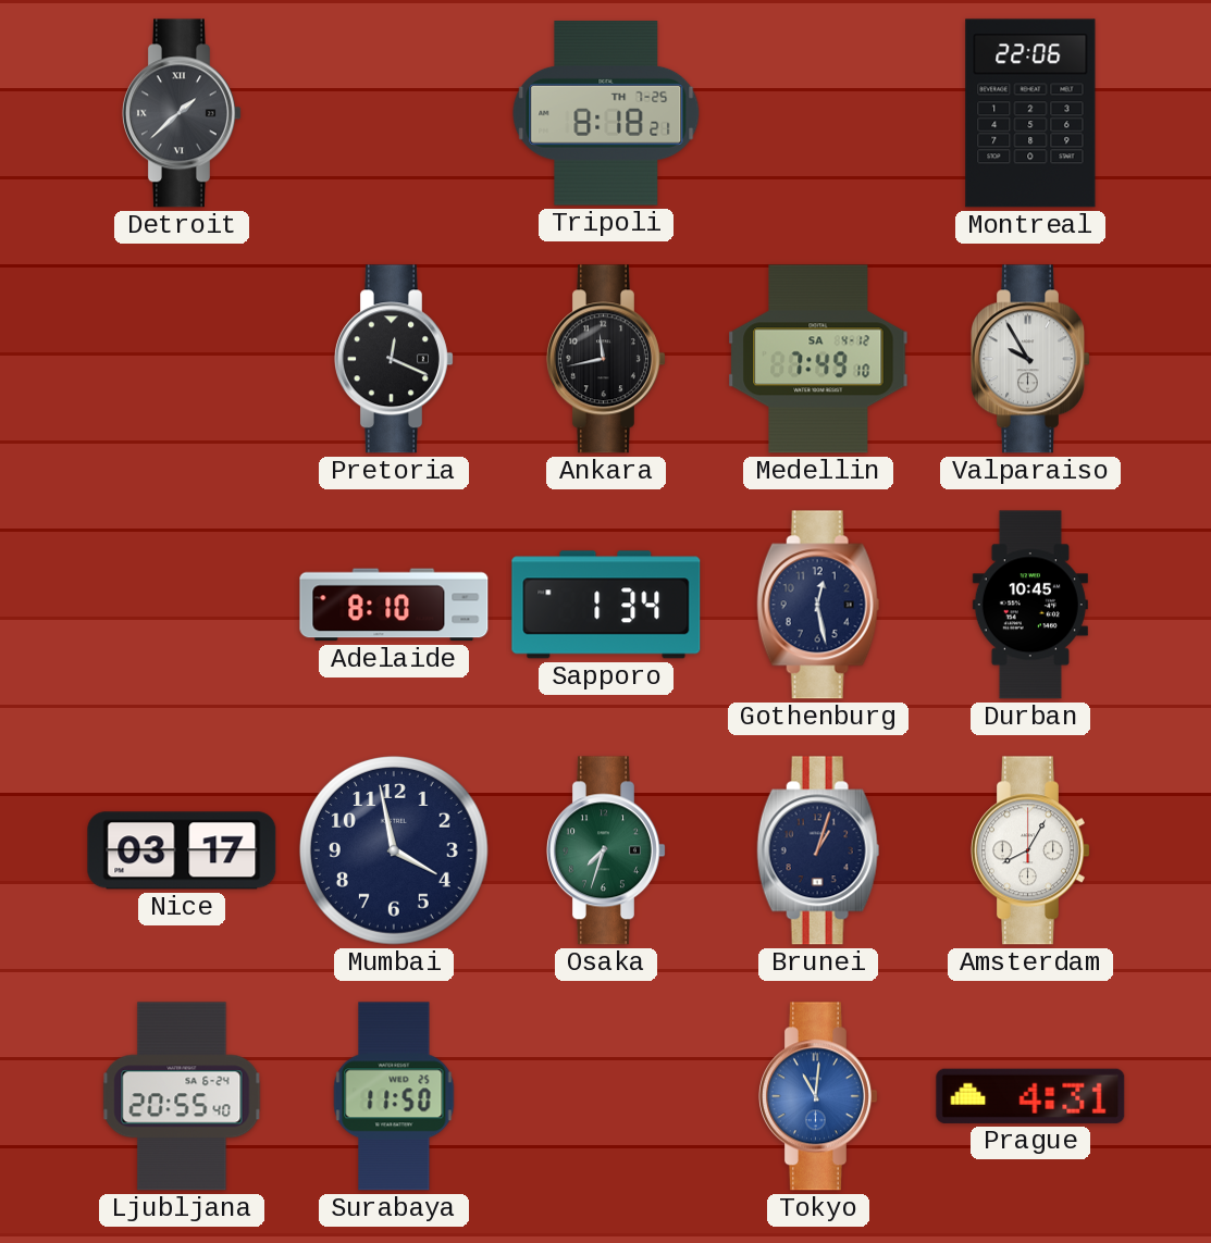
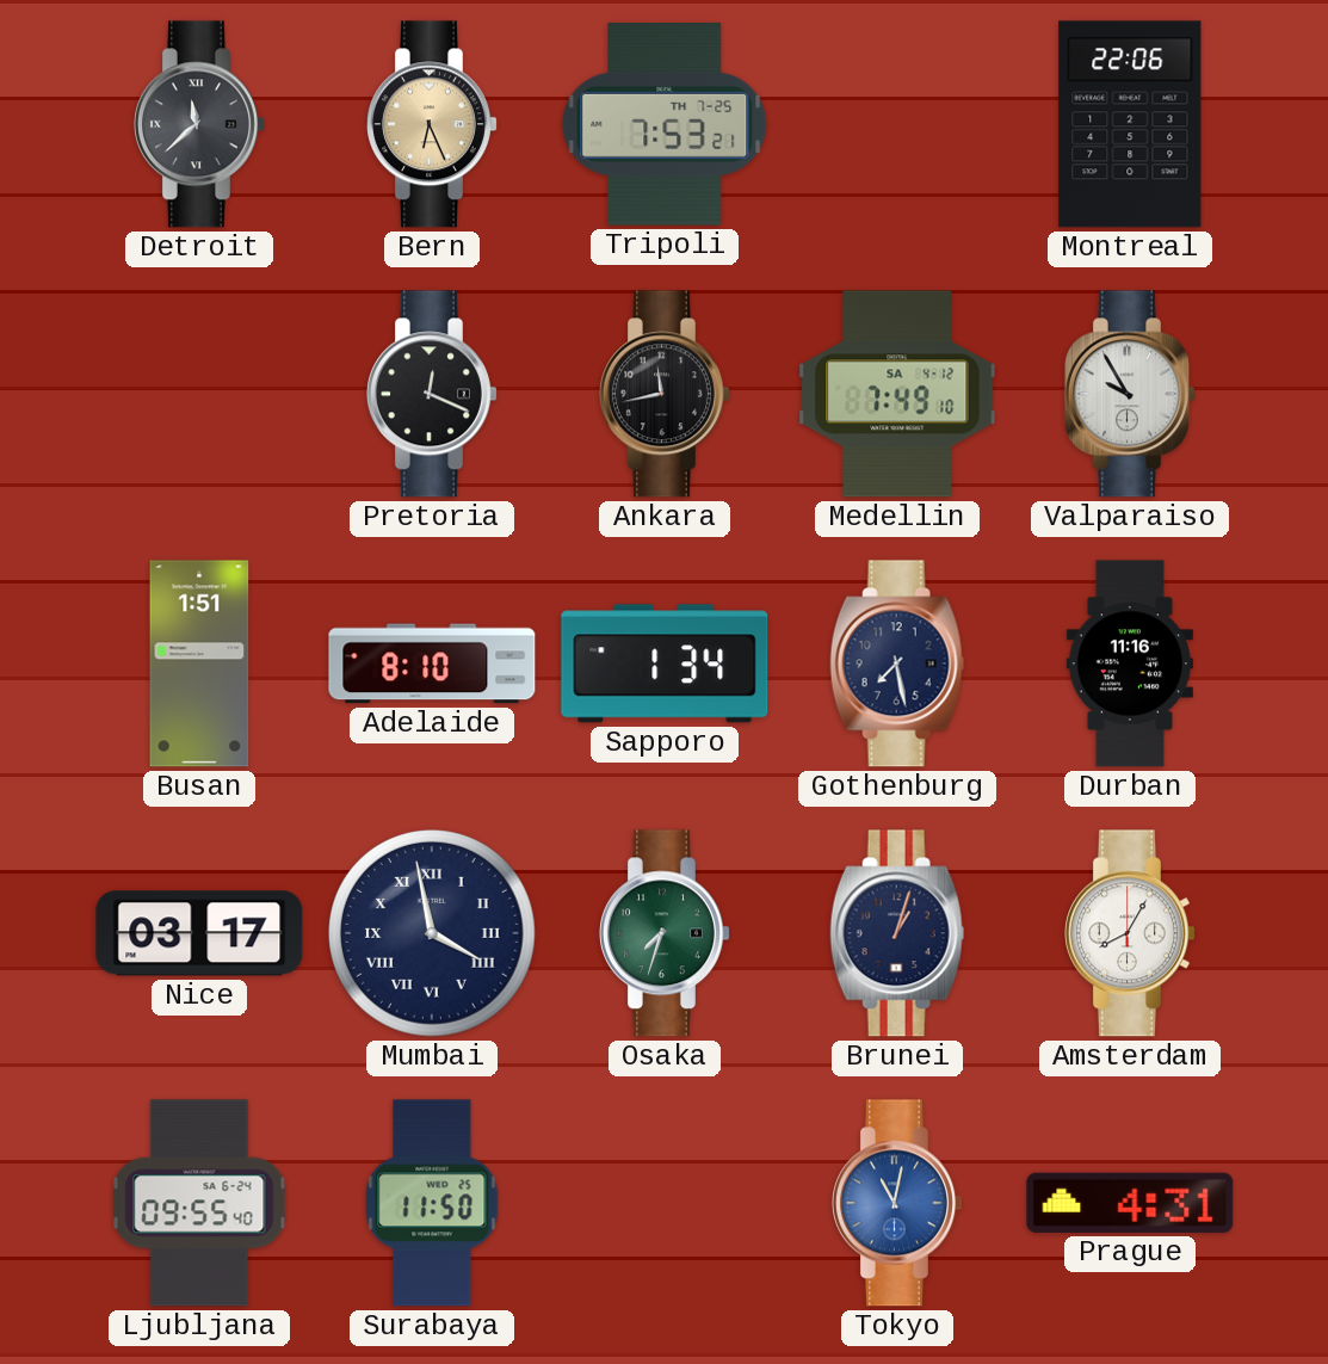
Detroit: 1:38 -> 11:38 (200, 124)
Bern: none -> 6:26 (433, 124)
Tripoli: 8:18 -> 7:53 (665, 125)
Busan: none -> 1:51 (199, 664)
Gothenburg: 12:28 -> 7:28 (897, 664)
Durban: 10:45 -> 11:16 (1130, 664)
Mumbai numerals: Arabic -> Roman (432, 933)
Ljubljana: 20:55 -> 09:55 (199, 1203)
Tokyo: 11:01 -> 11:02 (898, 1203)
